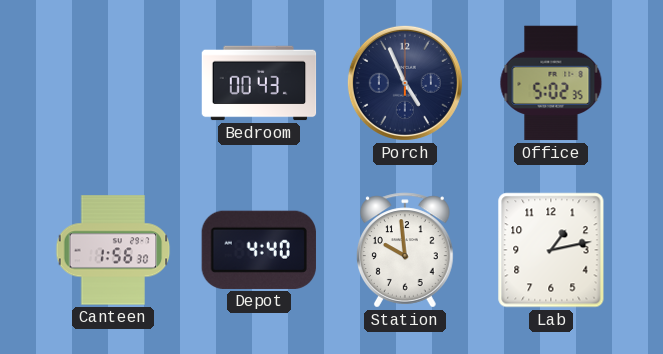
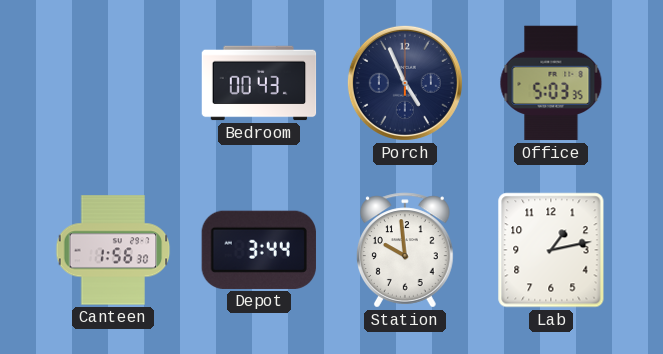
Office: 5:02 -> 5:03 (551, 83)
Depot: 4:40 -> 3:44 (259, 250)
